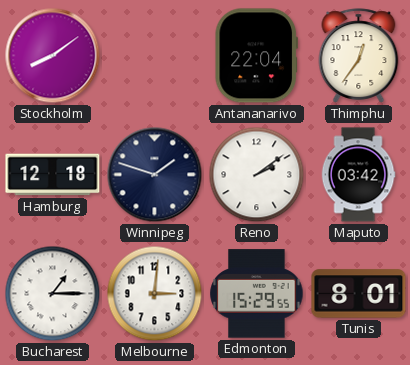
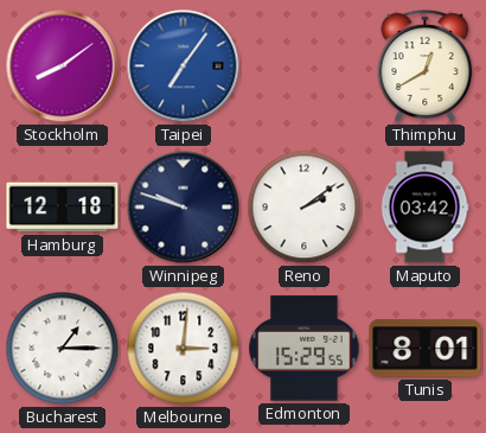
Taipei: none -> 7:06 (184, 66)
Antananarivo: 22:04 -> none (256, 56)
Thimphu: 12:36 -> 12:40 (426, 66)
Winnipeg: 1:48 -> 9:48 (184, 208)
